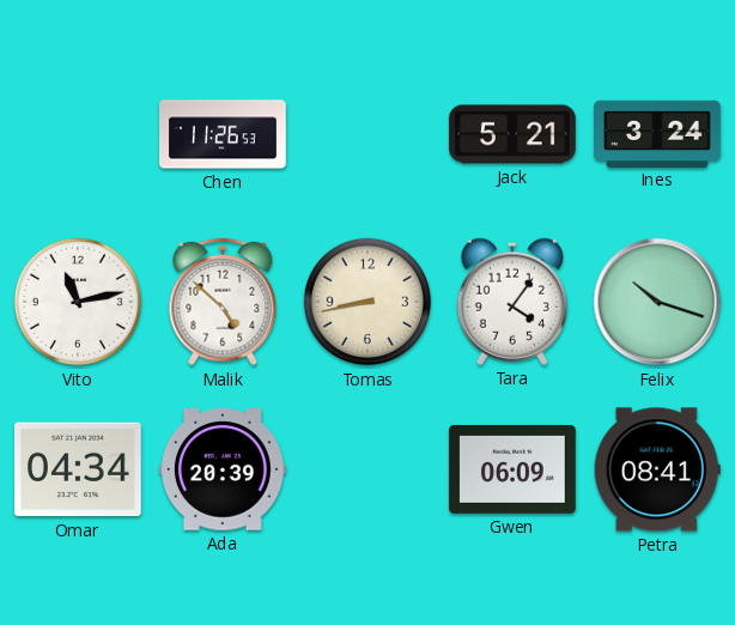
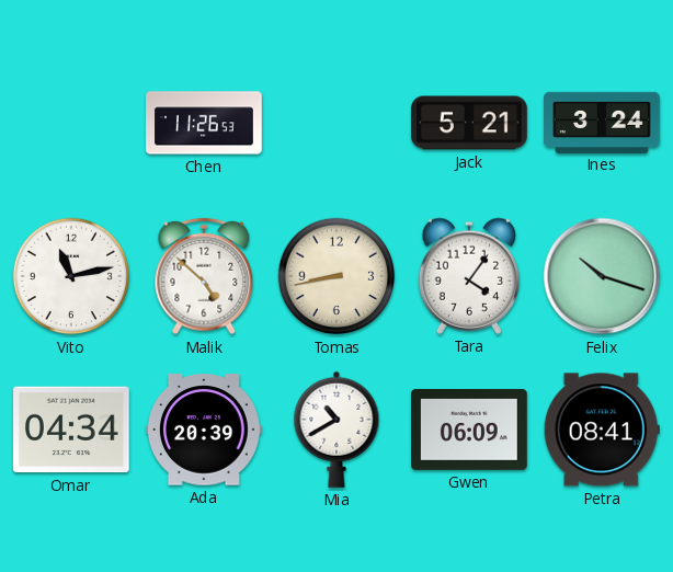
Mia: none -> 10:40 (336, 430)
